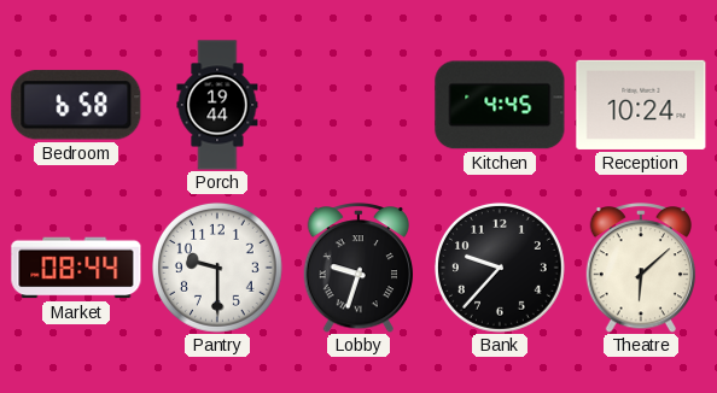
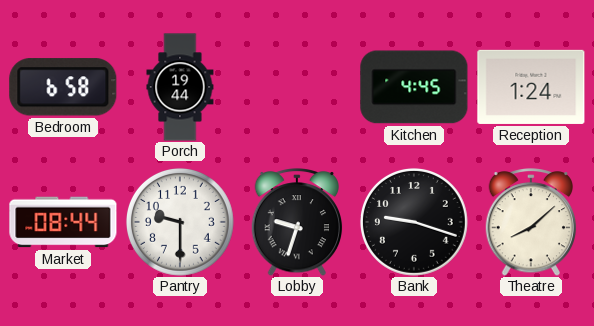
Reception: 10:24 -> 1:24 (531, 87)
Bank: 9:37 -> 9:18 (414, 222)
Theatre: 6:08 -> 8:08 (531, 222)
